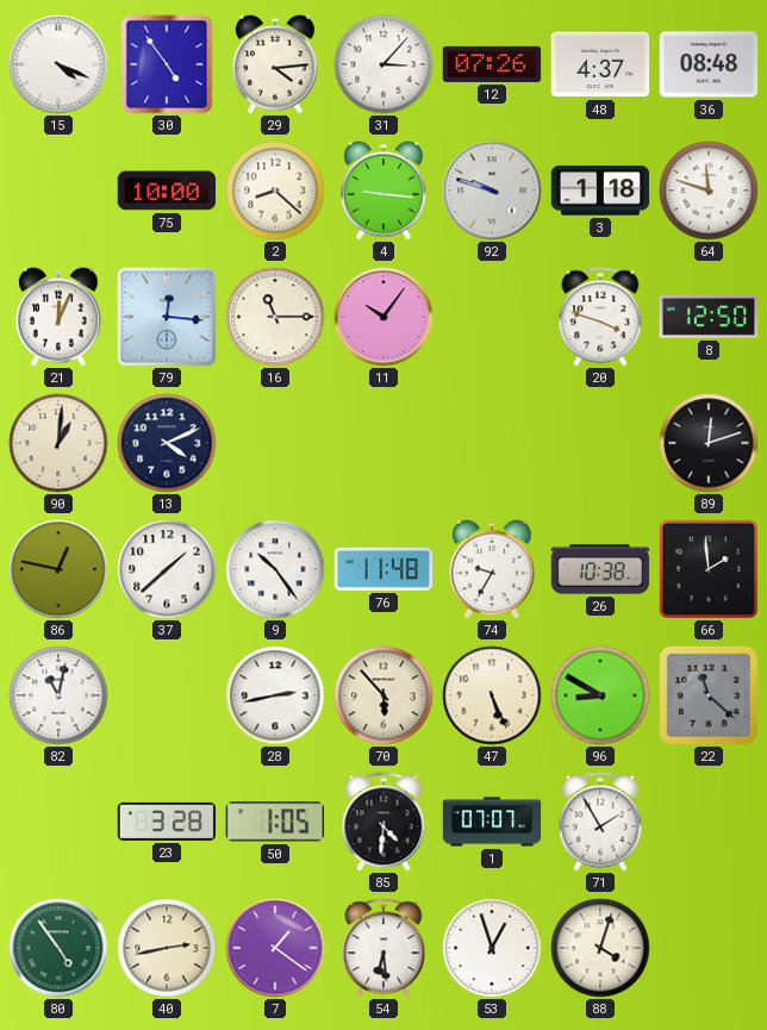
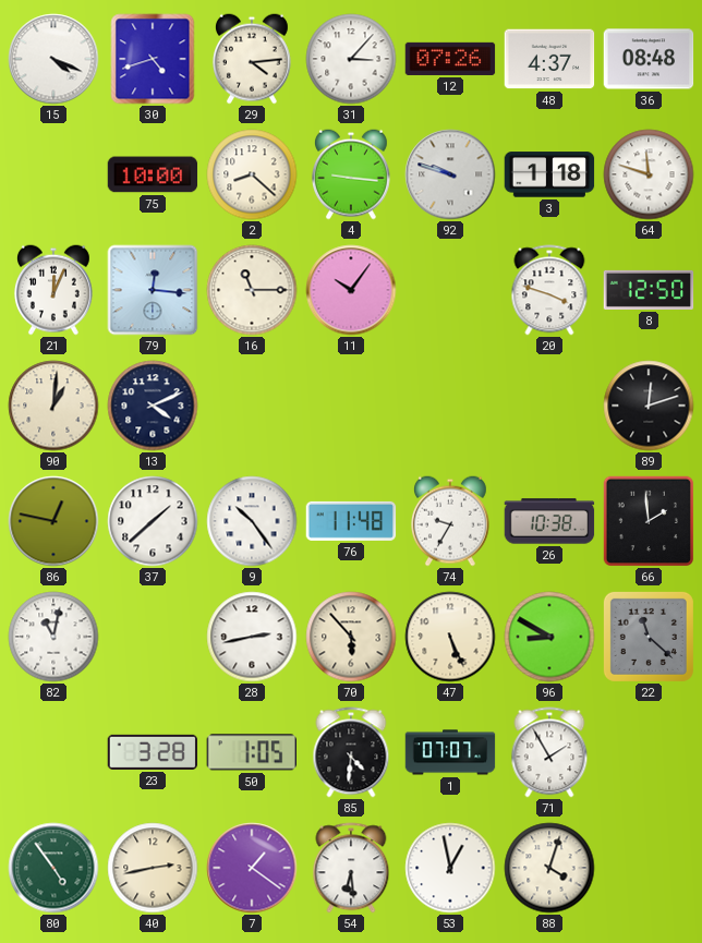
30: 4:54 -> 4:42 (153, 59)
53: 12:57 -> 12:58 (450, 868)
